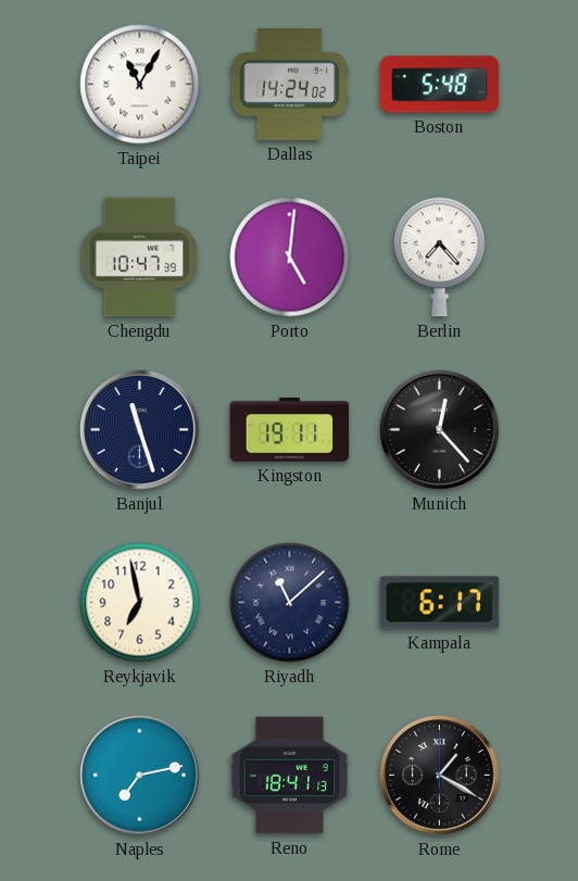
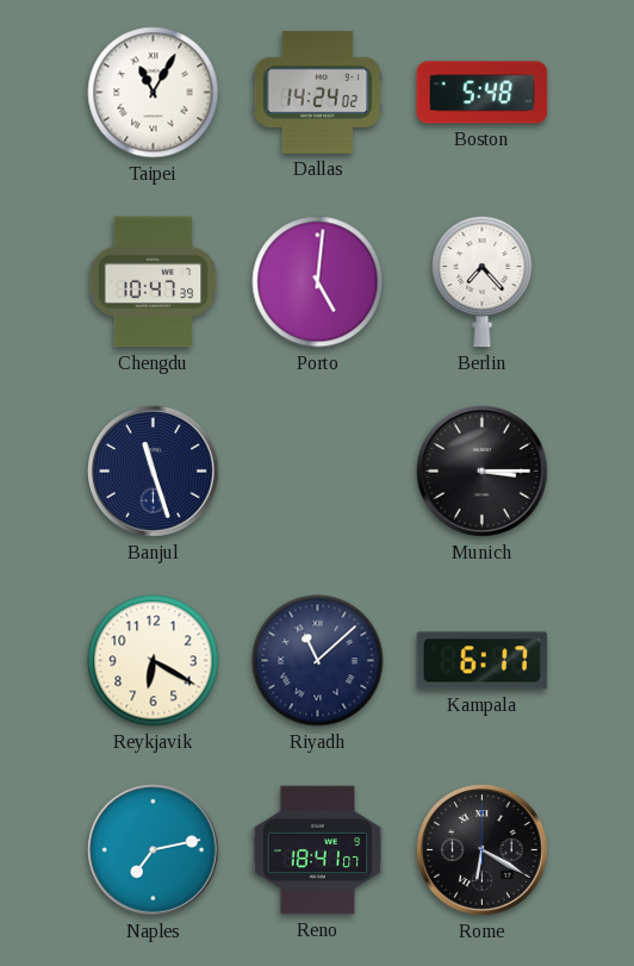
Kingston: 19:11 -> none (290, 429)
Munich: 12:23 -> 3:15 (483, 472)
Reykjavik: 6:58 -> 6:20 (154, 661)
Reno: 18:41:13 -> 18:41:07 (318, 850)
Rome: 1:20 -> 6:20 (483, 850)
